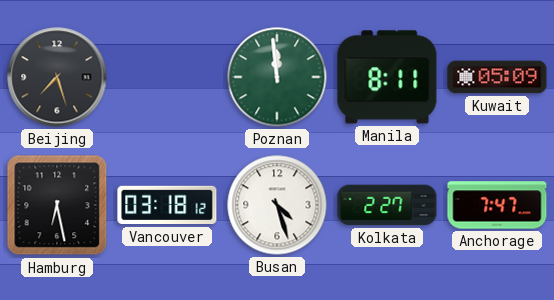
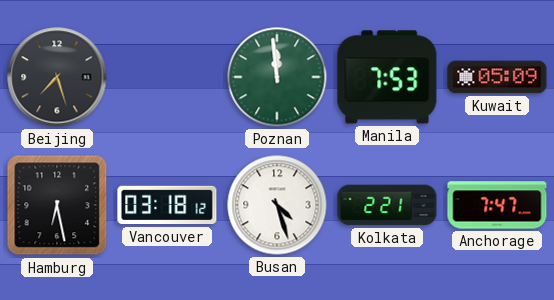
Manila: 8:11 -> 7:53 (387, 77)
Kolkata: 2:27 -> 2:21 (387, 205)
